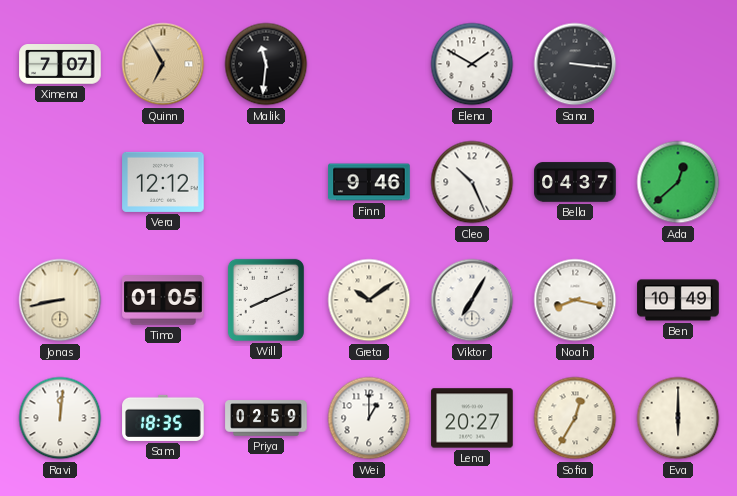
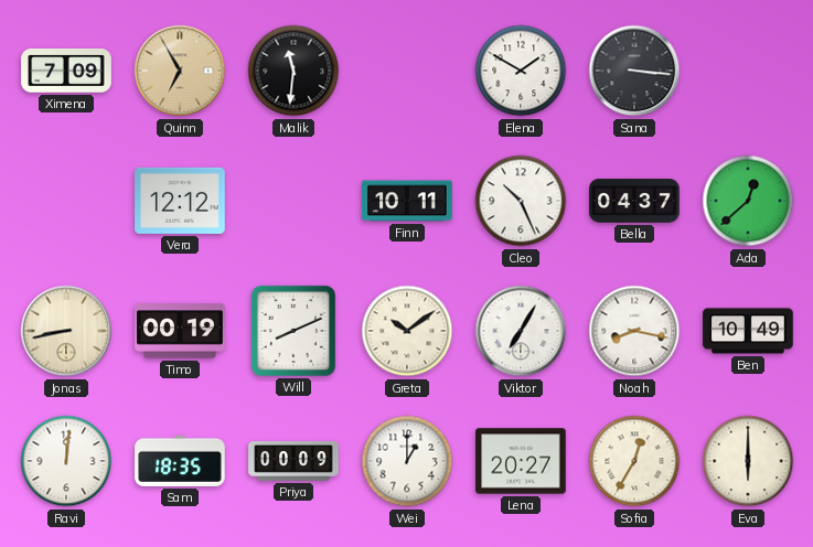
Ximena: 7:07 -> 7:09 (66, 71)
Finn: 9:46 -> 10:11 (407, 201)
Timo: 01:05 -> 00:19 (180, 331)
Priya: 02:59 -> 00:09 (293, 461)
